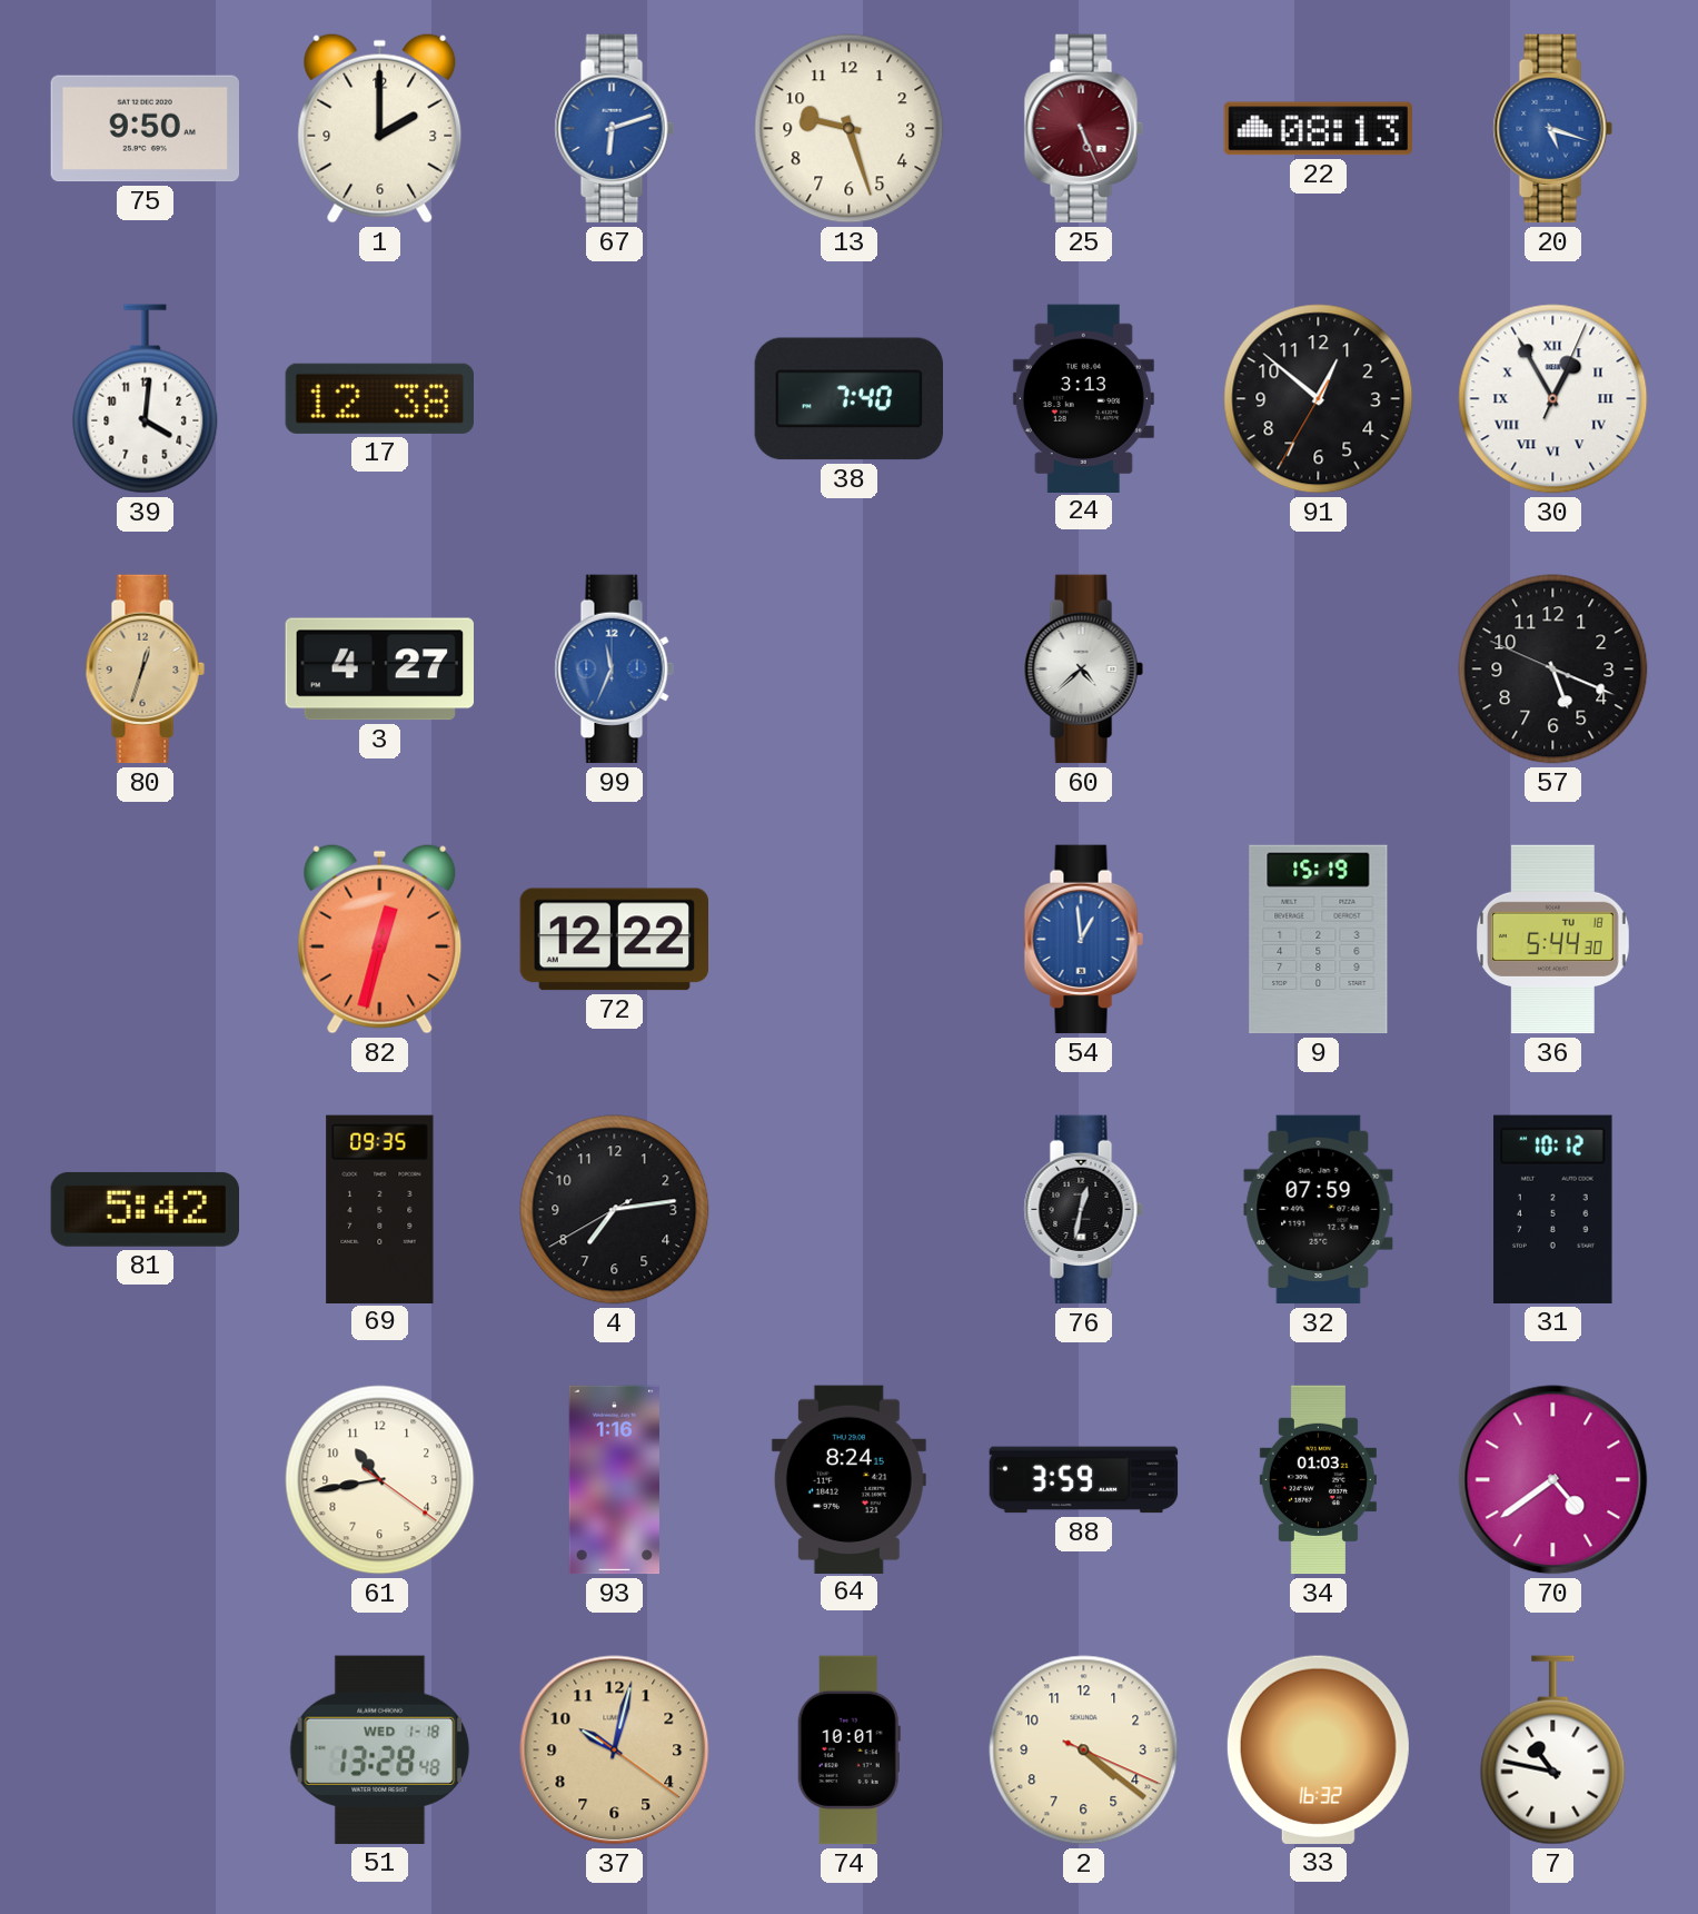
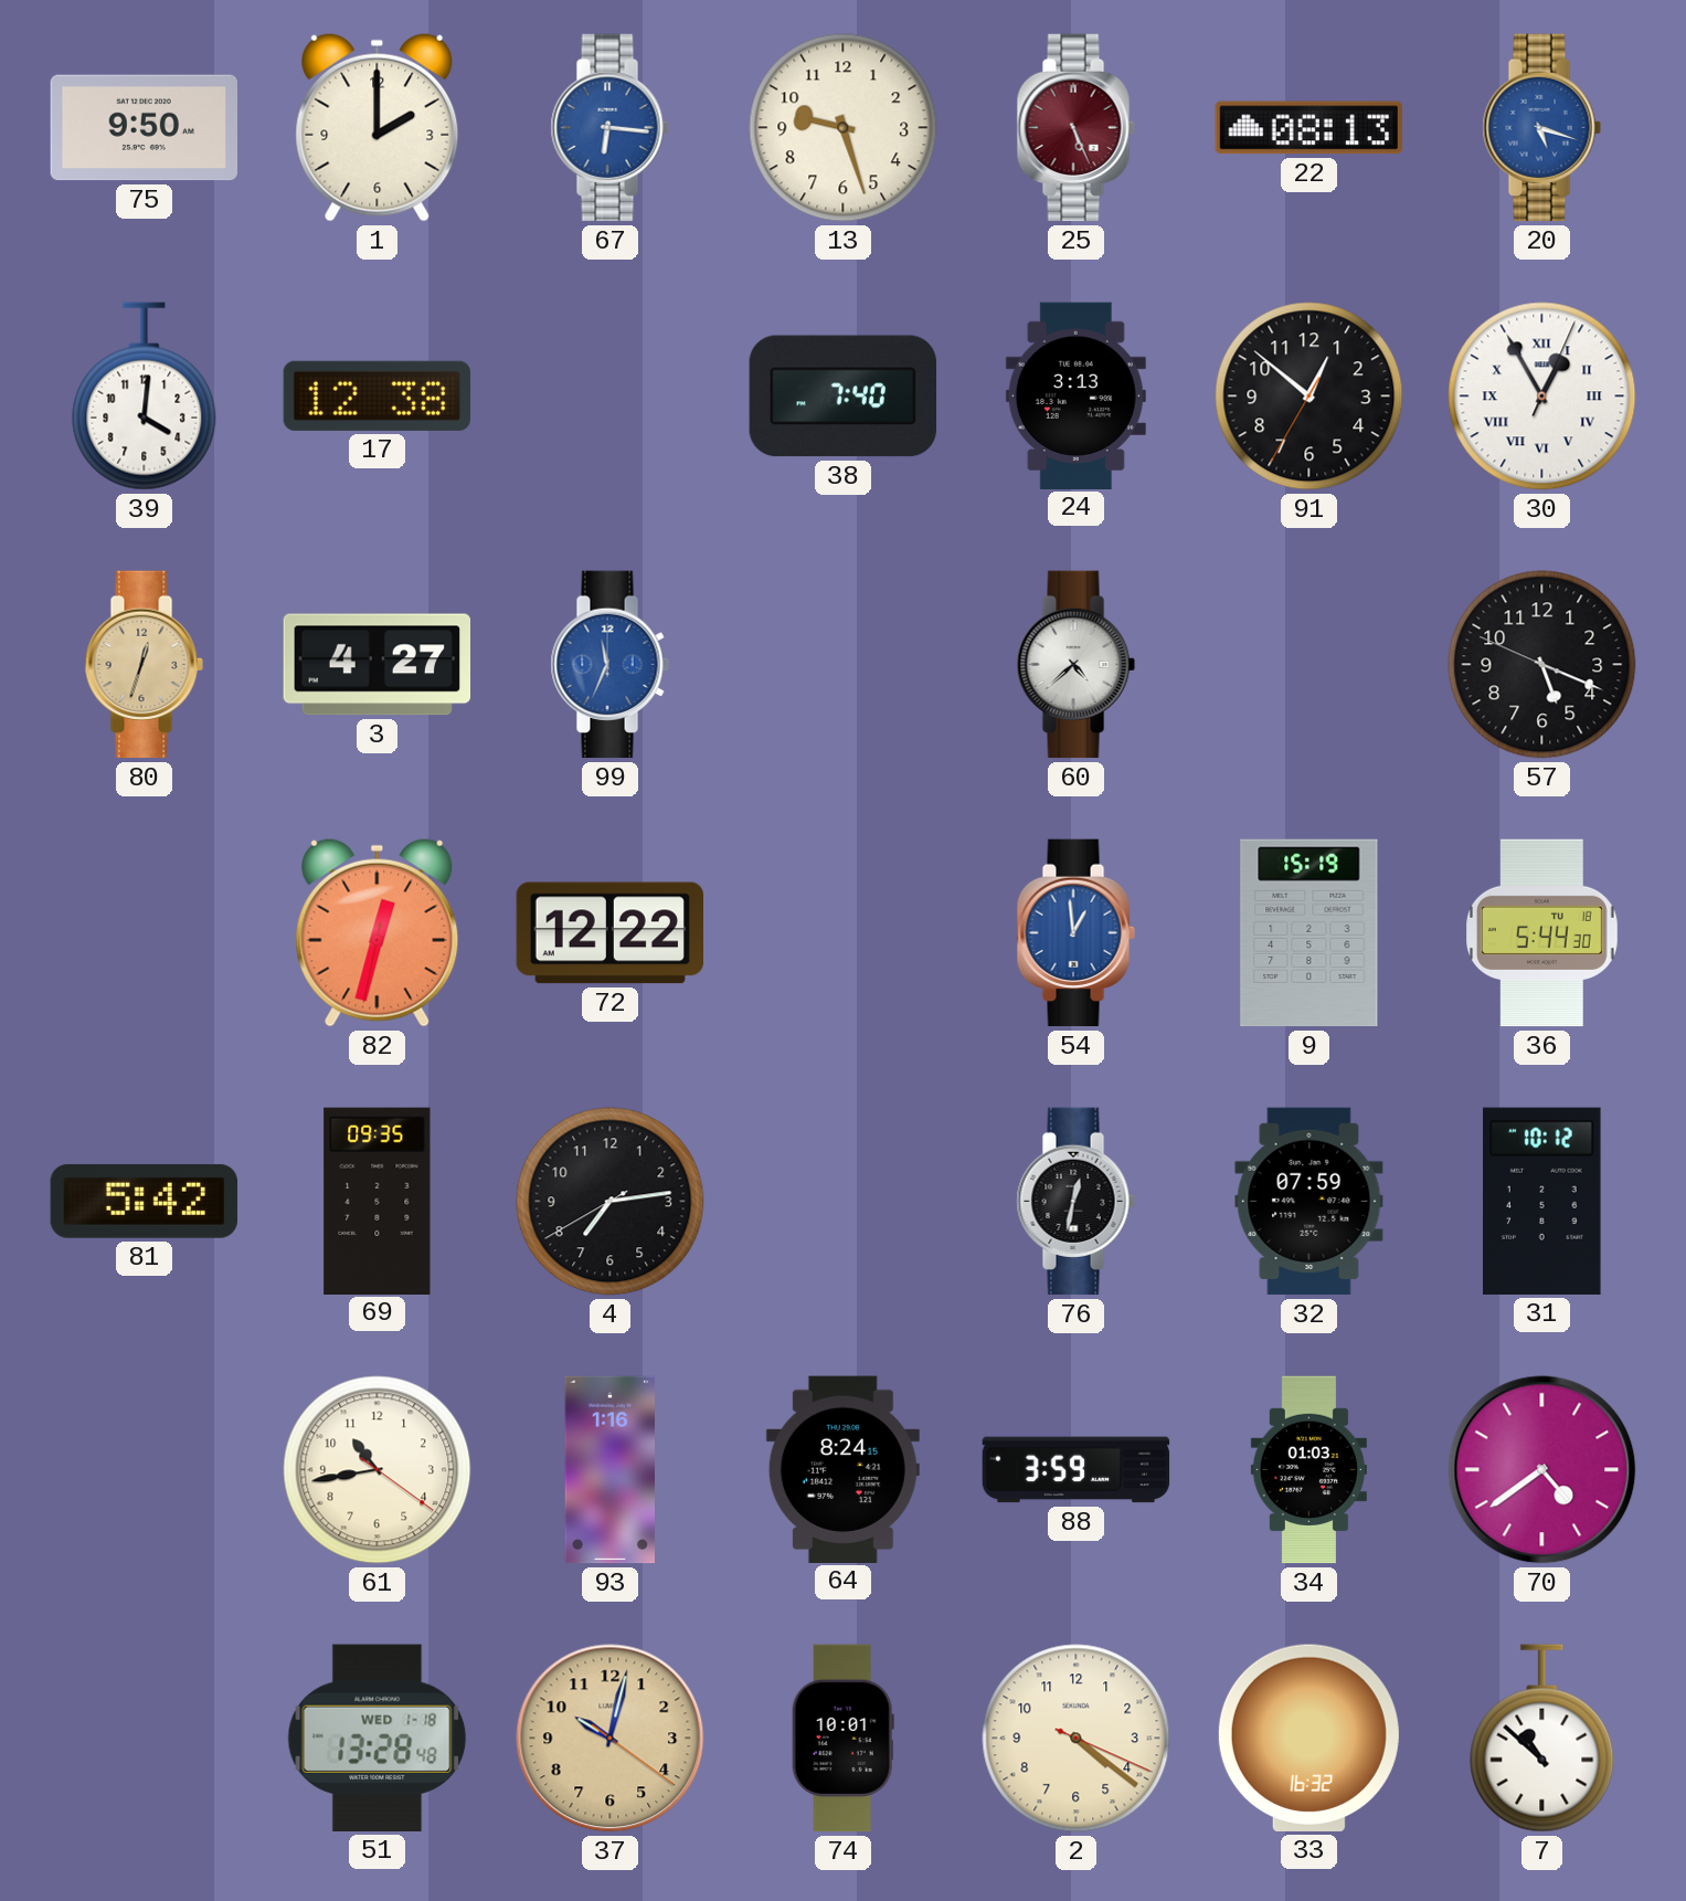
67: 6:12 -> 6:16 (609, 128)
7: 10:47 -> 10:52 (1542, 1739)
